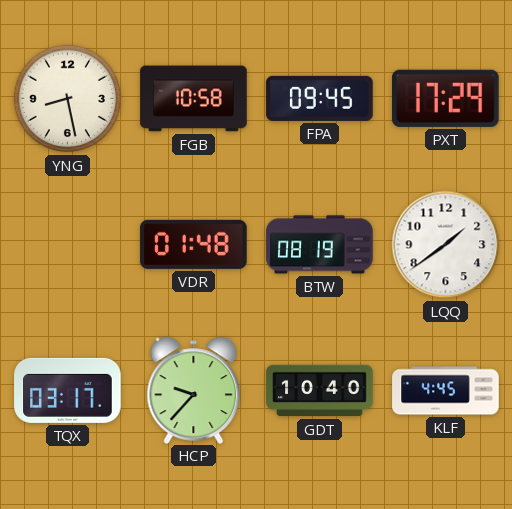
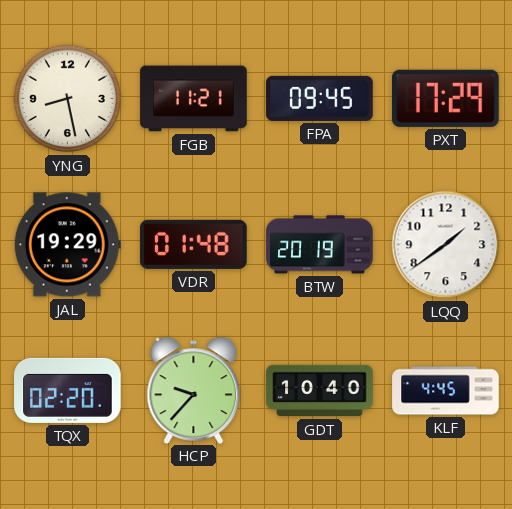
FGB: 10:58 -> 11:21 (194, 99)
JAL: none -> 19:29 (67, 245)
BTW: 08:19 -> 20:19 (320, 245)
TQX: 03:17 -> 02:20 (68, 390)
